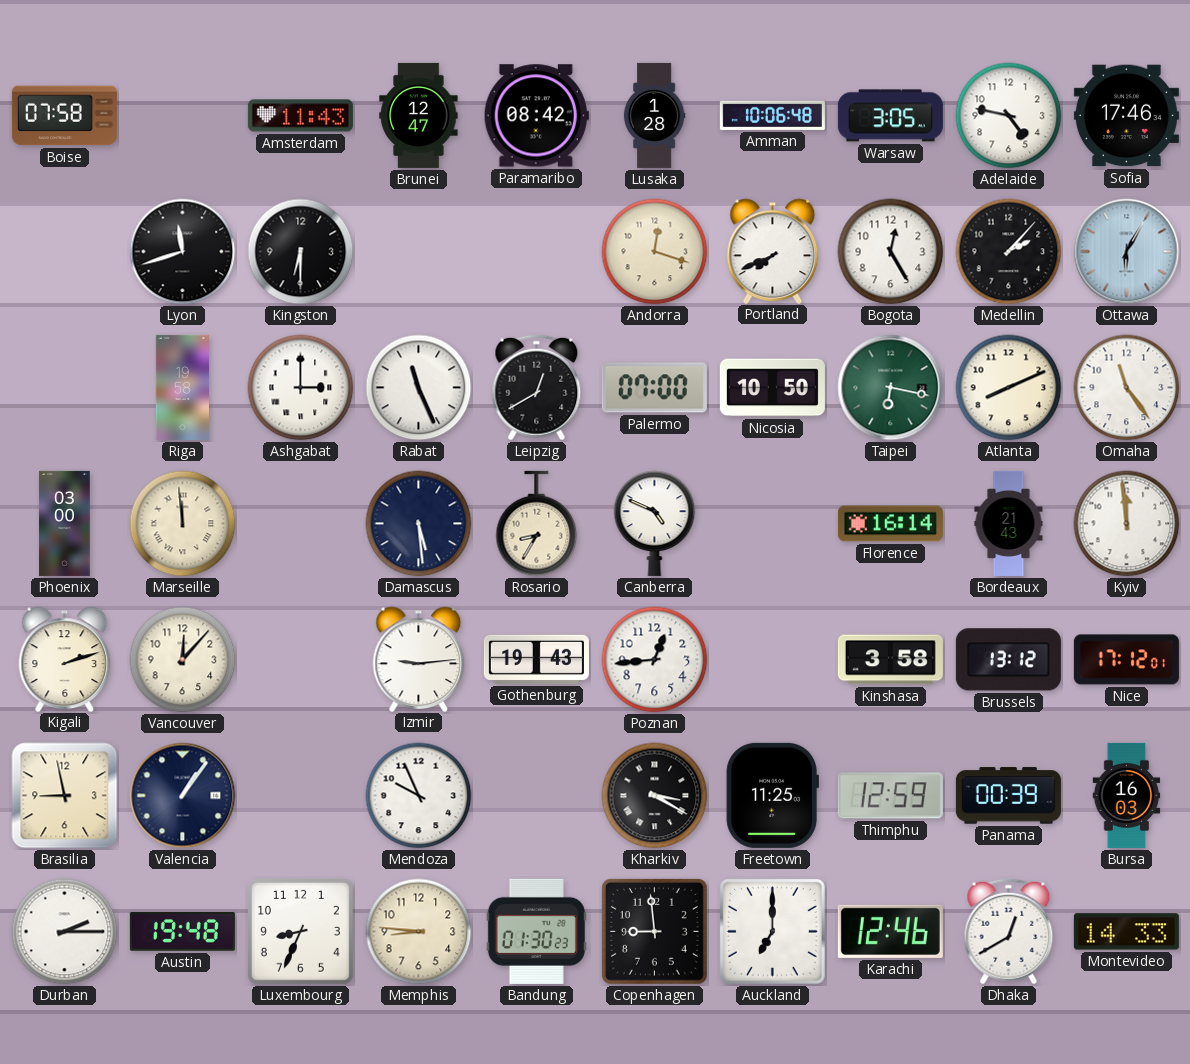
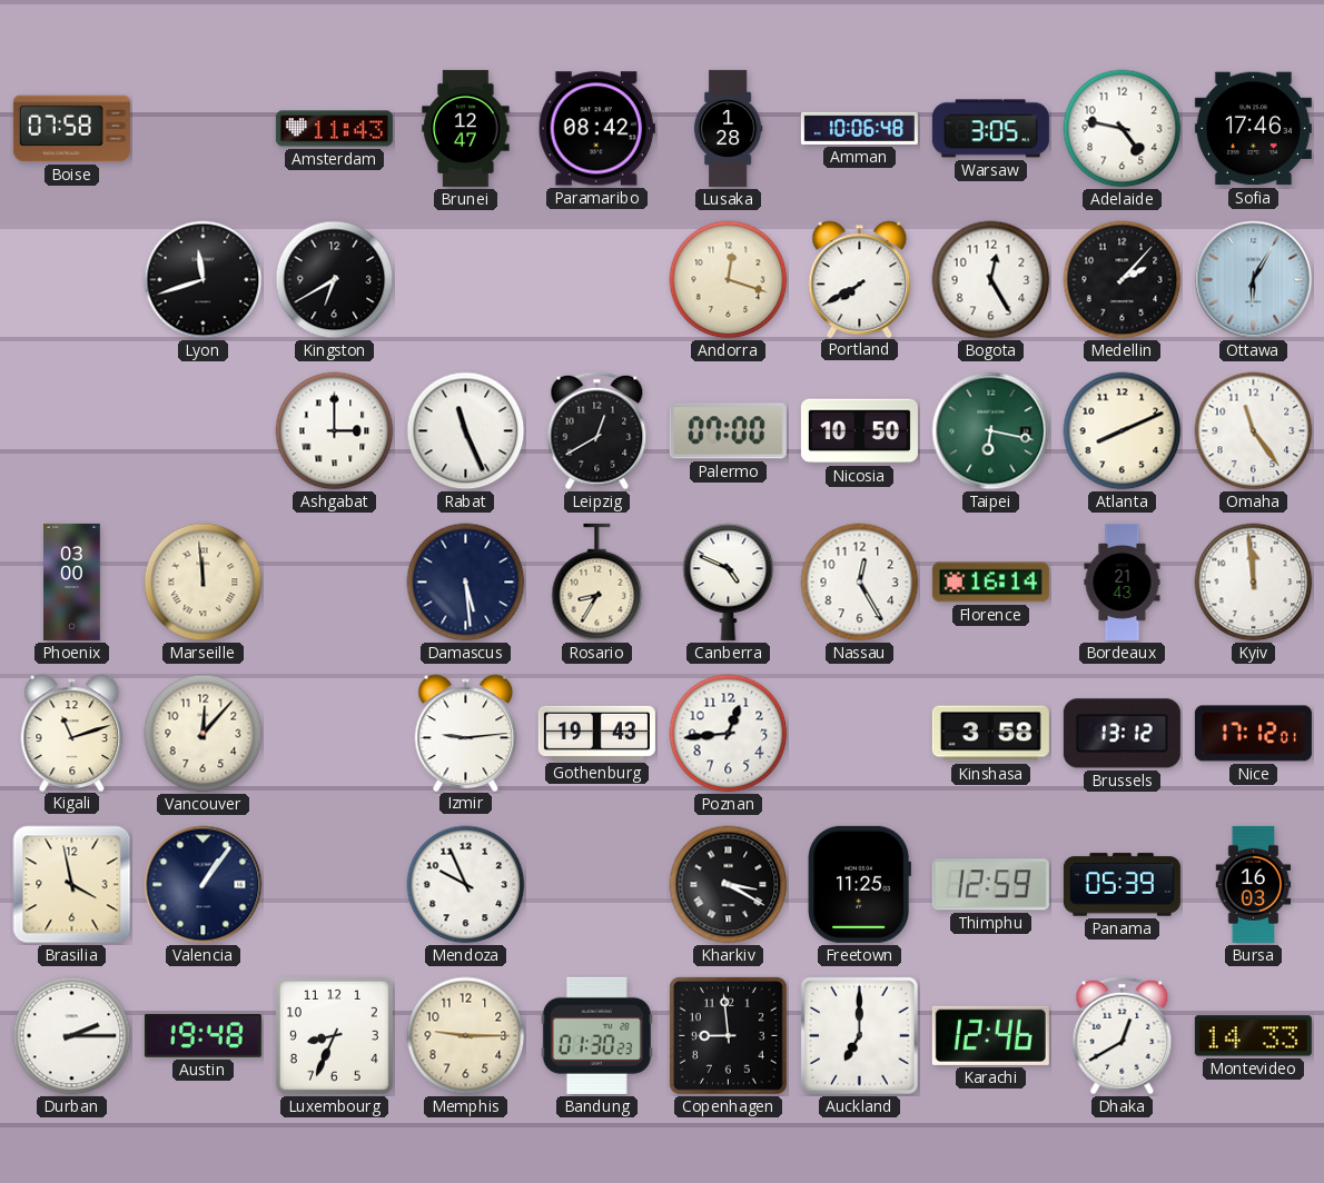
Kingston: 6:30 -> 6:40 (335, 280)
Portland: 7:41 -> 7:40 (860, 279)
Riga: 19:58 -> none (182, 387)
Nassau: none -> 12:25 (860, 583)
Kigali: 2:12 -> 11:12 (72, 733)
Brasilia: 8:58 -> 3:58 (72, 885)
Panama: 00:39 -> 05:39 (1122, 885)
Memphis: 8:46 -> 9:15 (466, 1036)
